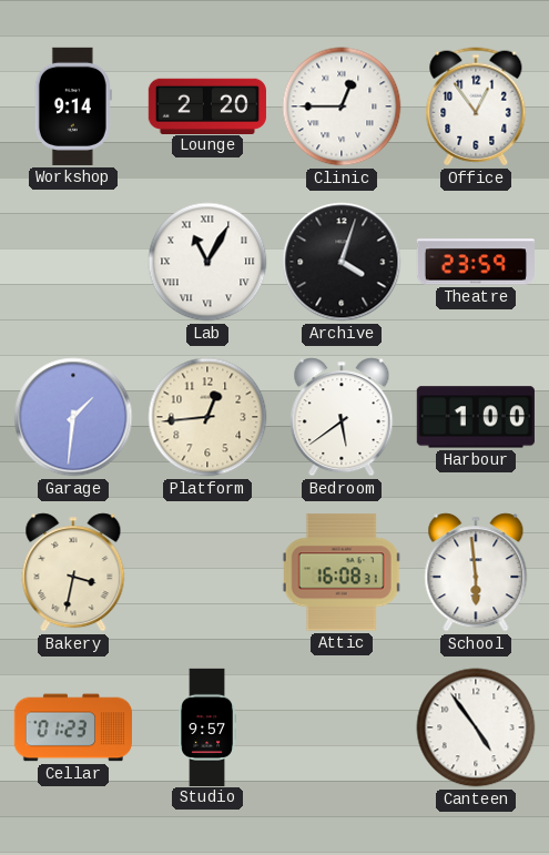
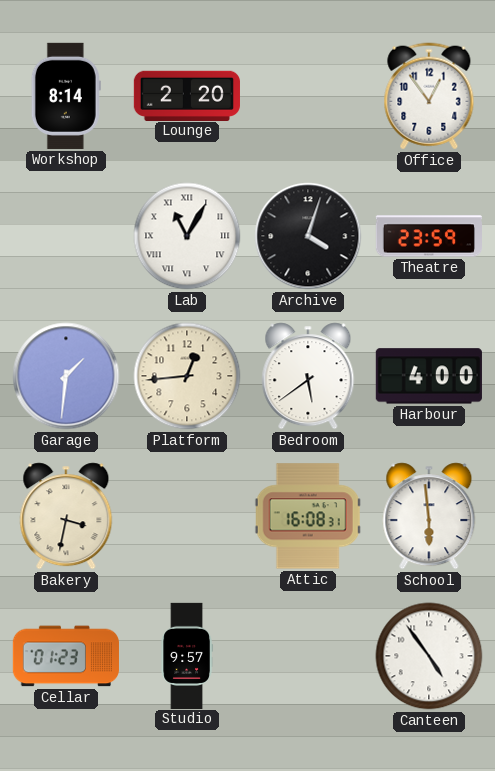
Workshop: 9:14 -> 8:14 (66, 96)
Clinic: 12:45 -> none (342, 106)
Harbour: 1:00 -> 4:00 (429, 376)
